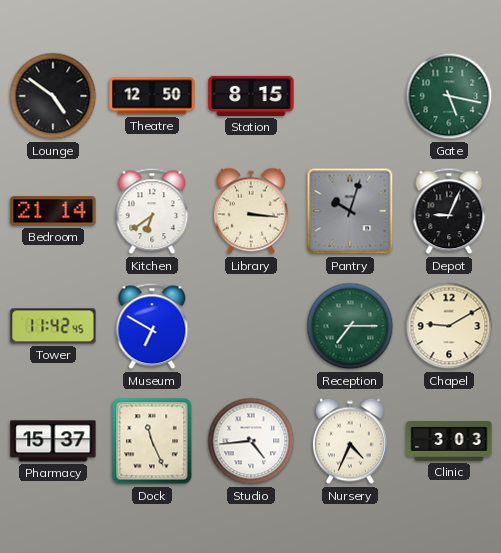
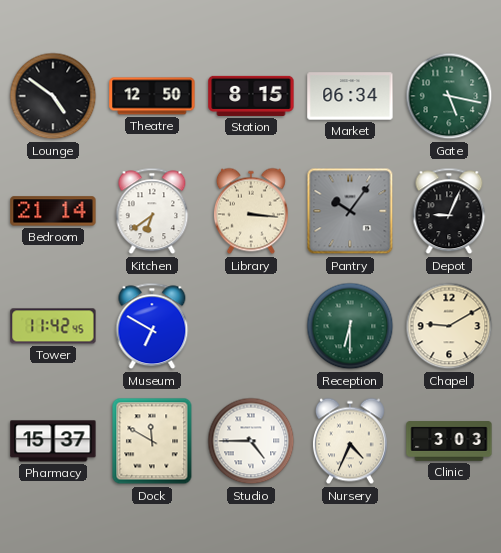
Market: none -> 06:34 (350, 96)
Pantry: 10:03 -> 10:06 (350, 211)
Reception: 7:15 -> 6:30 (350, 326)
Dock: 11:26 -> 11:50 (152, 441)
Studio: 4:44 -> 4:45 (251, 441)
